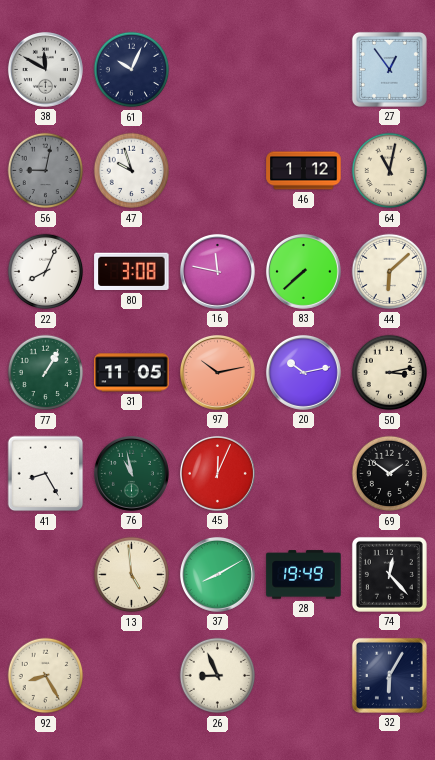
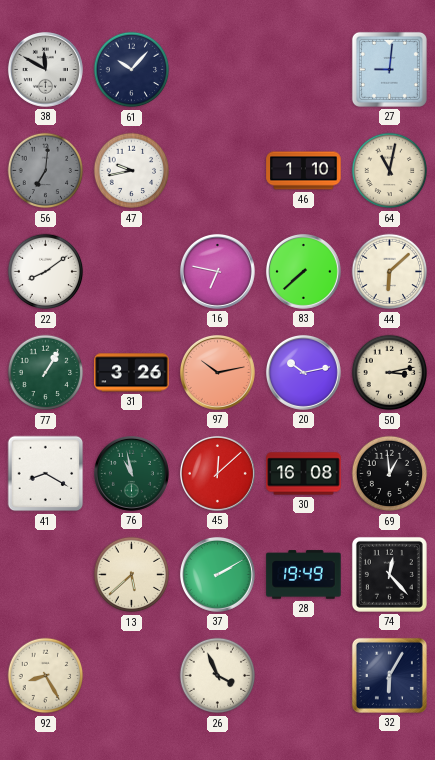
61: 10:04 -> 10:07 (132, 70)
27: 12:54 -> 9:01 (389, 69)
56: 9:02 -> 7:01 (46, 171)
47: 9:57 -> 9:43 (132, 171)
46: 1:12 -> 1:10 (304, 171)
22: 8:04 -> 8:09 (46, 272)
80: 3:08 -> none (132, 272)
16: 11:47 -> 6:47 (217, 271)
31: 11:05 -> 3:26 (132, 373)
41: 8:25 -> 8:20 (46, 474)
45: 12:04 -> 12:08 (217, 473)
30: none -> 16:08 (304, 474)
69: 1:51 -> 12:59 (390, 474)
13: 4:59 -> 5:38 (132, 575)
37: 8:10 -> 2:10 (217, 574)
26: 8:56 -> 3:56 (218, 676)
